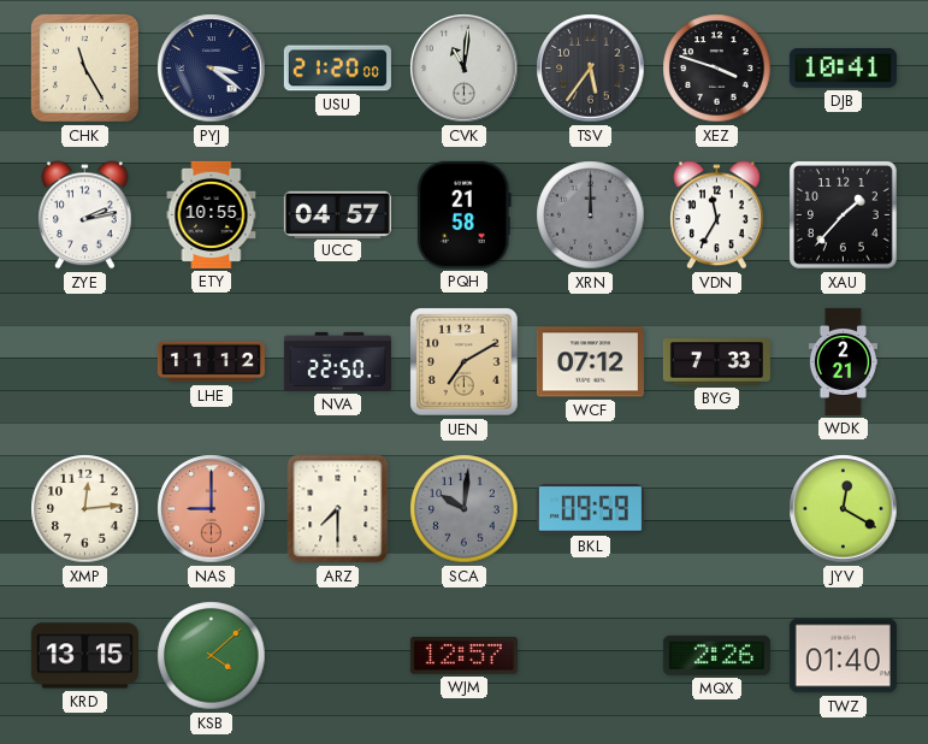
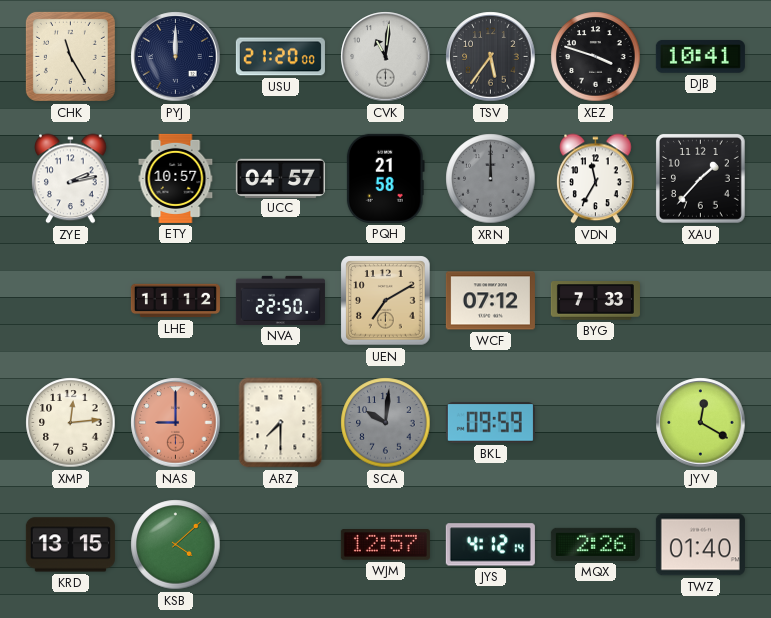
PYJ: 3:21 -> 12:00 (176, 57)
ETY: 10:55 -> 10:57 (176, 178)
WDK: 2:21 -> none (843, 361)
JYS: none -> 4:12 (490, 545)
